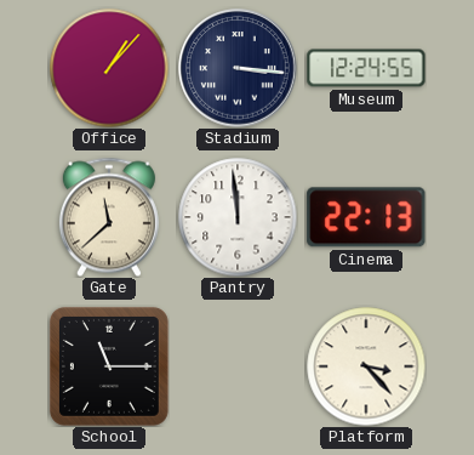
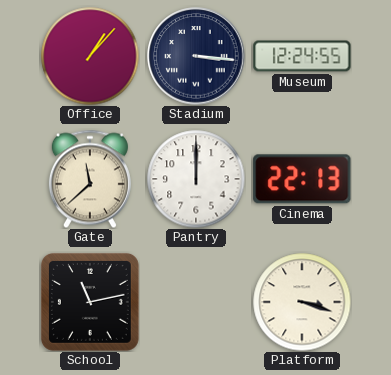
Pantry: 11:59 -> 12:00 (196, 179)
School: 11:15 -> 11:13 (90, 302)
Platform: 3:23 -> 3:18 (302, 302)
